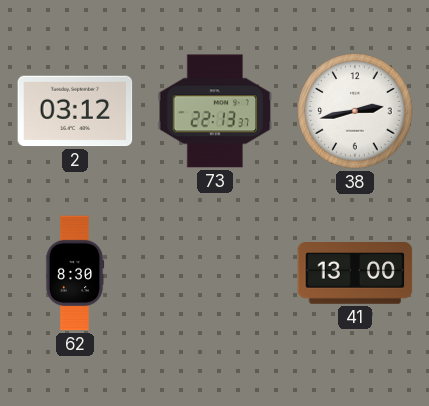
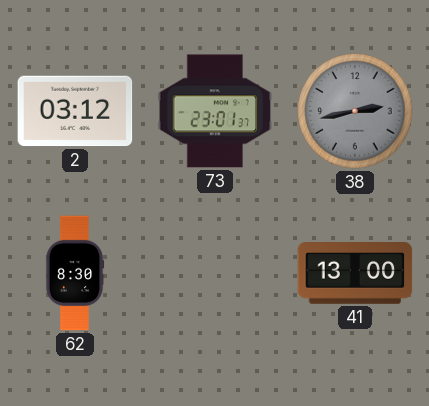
73: 22:13 -> 23:01 (215, 111)
38 dial: white -> grey (355, 111)
